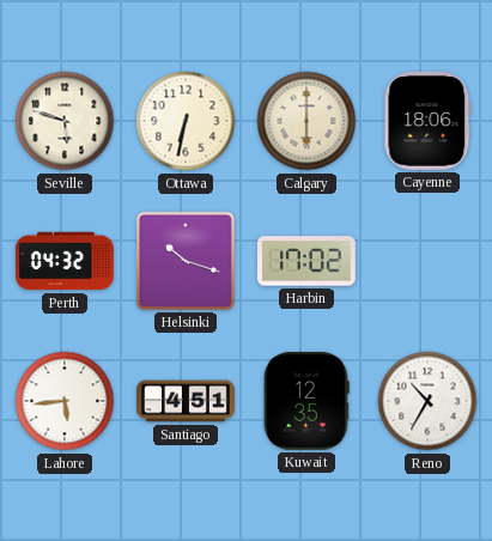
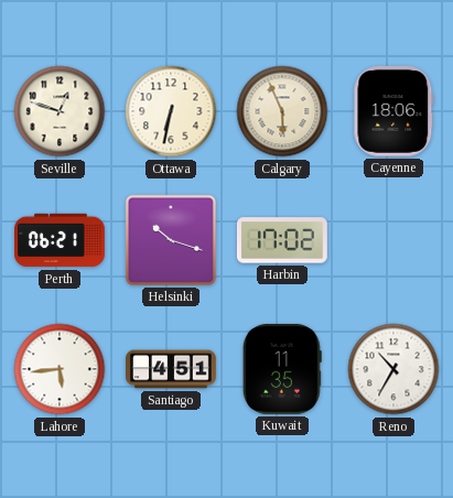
Seville: 5:48 -> 12:48 (60, 111)
Calgary: 6:00 -> 5:56 (282, 111)
Perth: 04:32 -> 06:21 (61, 240)
Kuwait: 12:35 -> 11:35 (282, 369)
